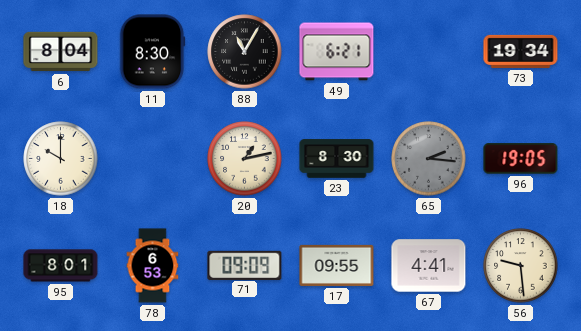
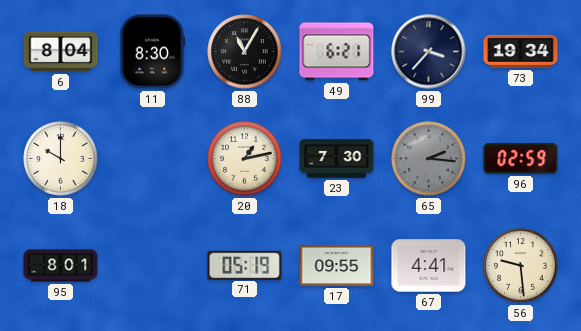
99: none -> 3:37 (429, 52)
23: 8:30 -> 7:30 (337, 159)
96: 19:05 -> 02:59 (521, 159)
78: 6:53 -> none (153, 266)
71: 09:09 -> 05:19 (245, 265)
